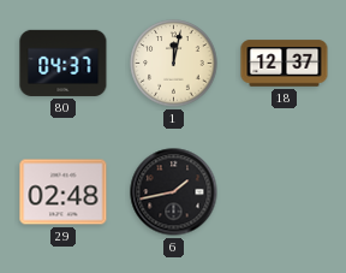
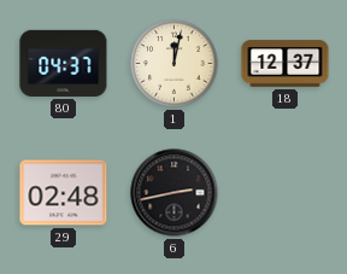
6: 1:43 -> 2:43 (175, 193)
